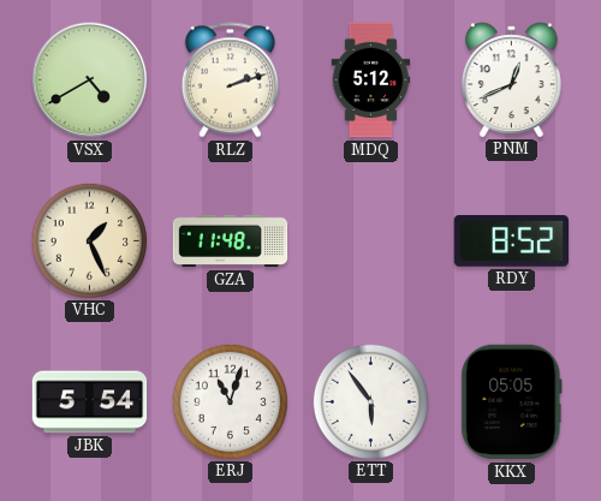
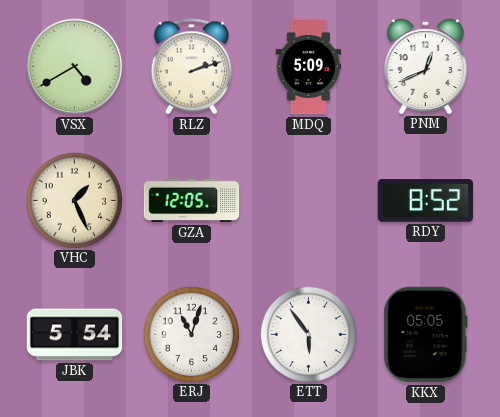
MDQ: 5:12 -> 5:09 (309, 67)
GZA: 11:48 -> 12:05 (192, 201)
